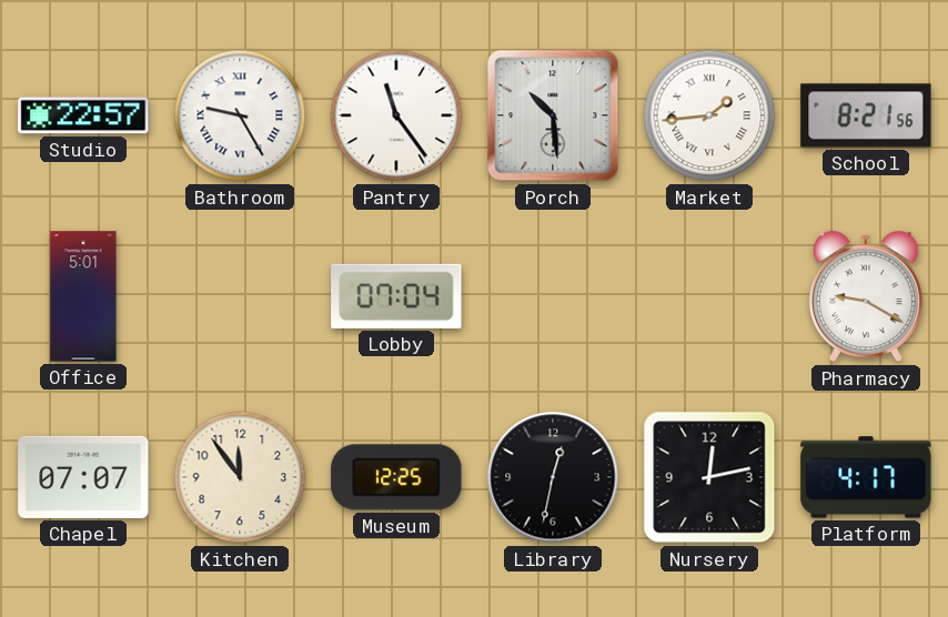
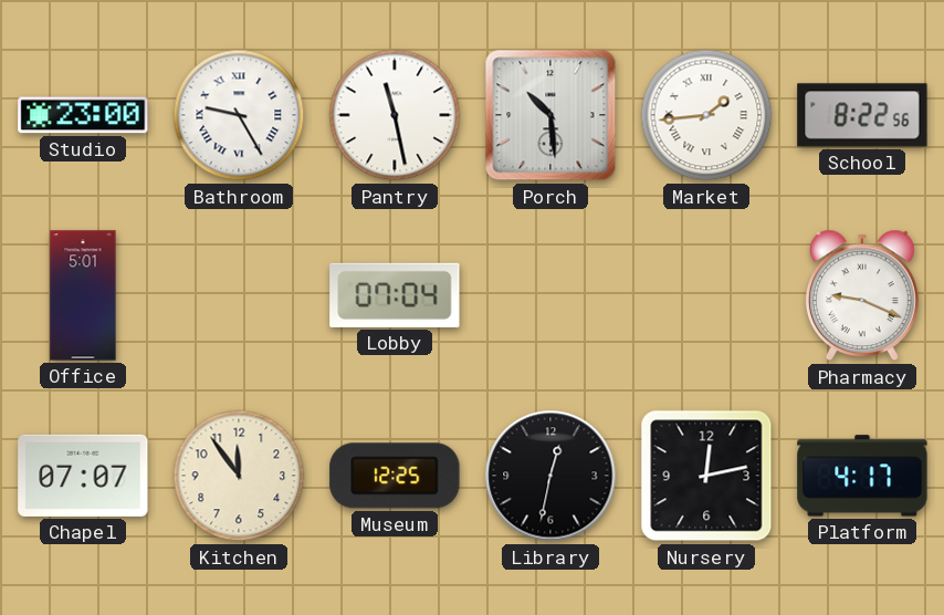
Studio: 22:57 -> 23:00 (83, 115)
Pantry: 11:24 -> 11:28 (395, 115)
School: 8:21 -> 8:22 (862, 115)
Pharmacy: 9:20 -> 9:19 (862, 295)
